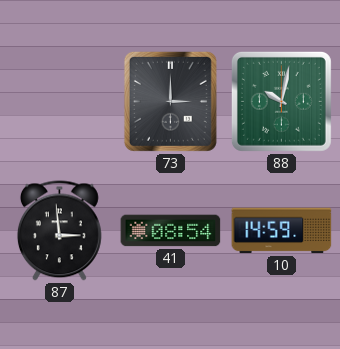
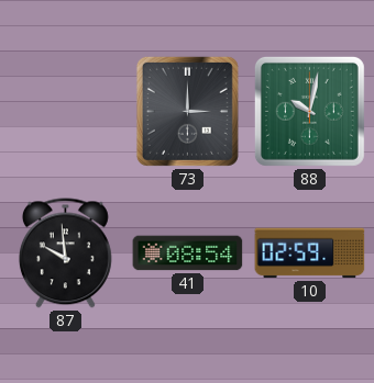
87: 2:59 -> 9:59 (65, 254)
10: 14:59 -> 02:59 (310, 254)
